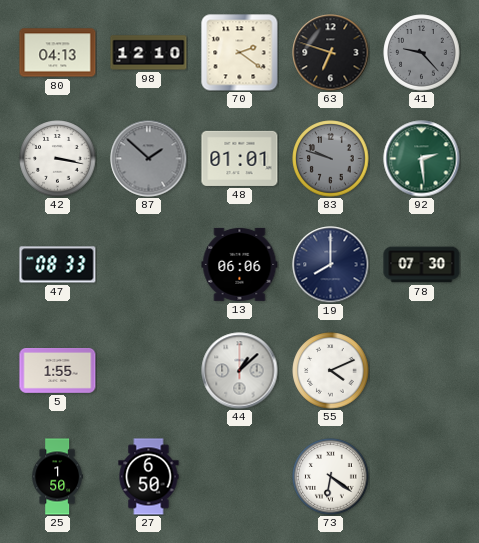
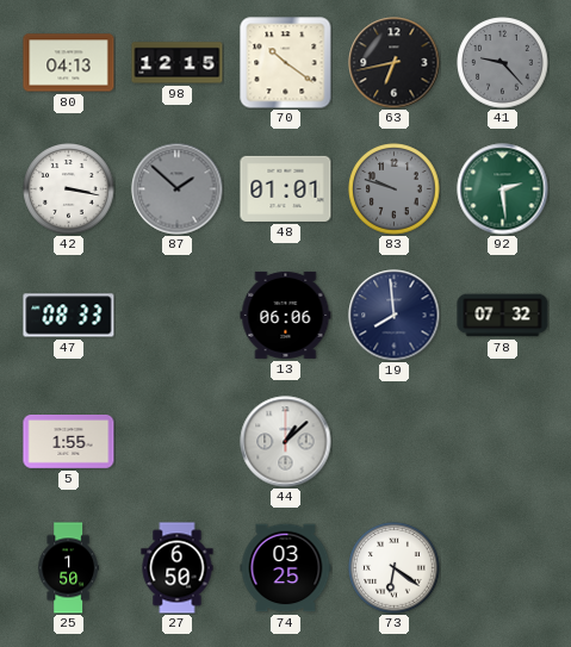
98: 12:10 -> 12:15 (178, 63)
70: 2:21 -> 10:21 (286, 63)
63: 6:48 -> 6:43 (395, 63)
19: 8:00 -> 7:59 (395, 316)
78: 07:30 -> 07:32 (503, 316)
55: 4:11 -> none (331, 371)
74: none -> 03:25 (286, 568)
